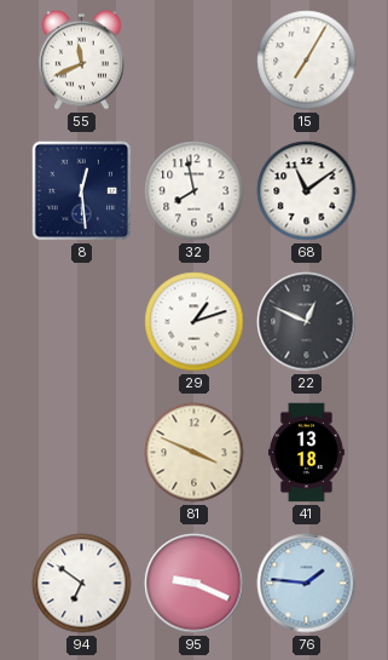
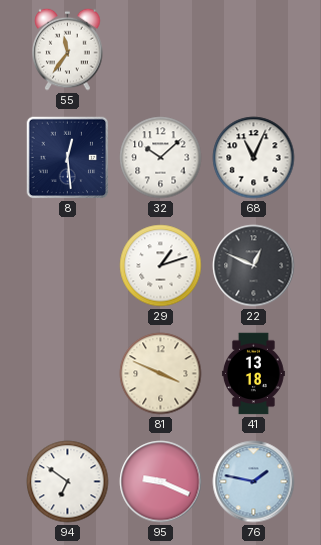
55: 11:41 -> 11:36 (68, 49)
15: 7:05 -> none (307, 61)
32: 7:58 -> 10:08 (161, 158)
68: 11:09 -> 11:04 (254, 158)
76: 1:46 -> 1:47 (254, 482)
